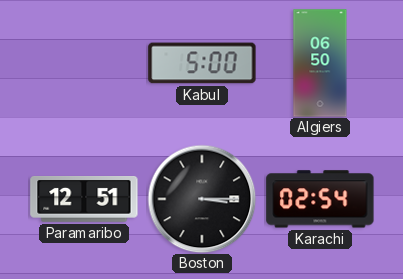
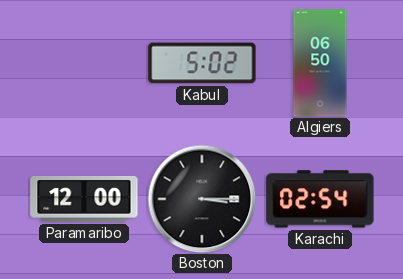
Kabul: 5:00 -> 5:02 (202, 63)
Paramaribo: 12:51 -> 12:00 (84, 200)
